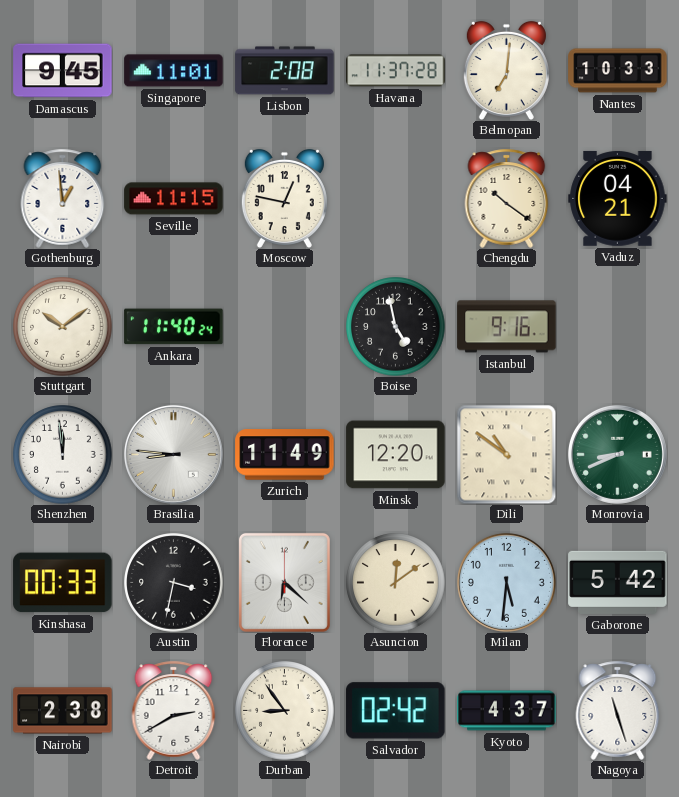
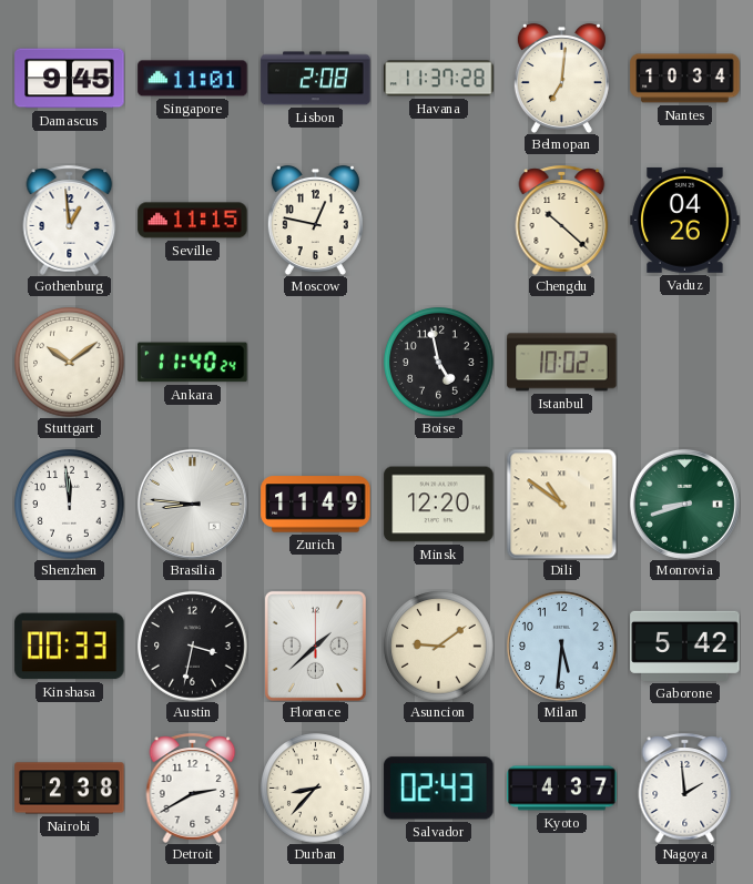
Nantes: 10:33 -> 10:34 (685, 79)
Chengdu: 10:21 -> 10:22 (562, 220)
Vaduz: 04:21 -> 04:26 (685, 221)
Istanbul: 9:16 -> 10:02 (562, 363)
Monrovia: 8:41 -> 8:42 (684, 504)
Florence: 6:22 -> 1:38 (315, 646)
Asuncion: 12:09 -> 9:09 (439, 647)
Durban: 8:54 -> 8:37 (316, 789)
Salvador: 02:42 -> 02:43 (439, 789)
Nagoya: 11:27 -> 1:59 (685, 788)
